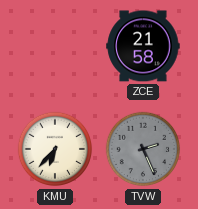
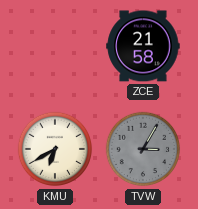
KMU: 6:37 -> 6:40 (55, 149)
TVW: 2:26 -> 3:05 (143, 149)
